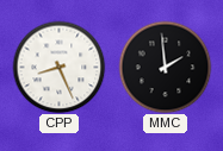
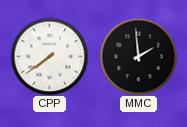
CPP: 8:26 -> 7:39 (49, 56)
